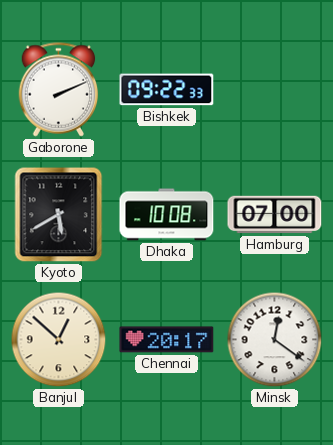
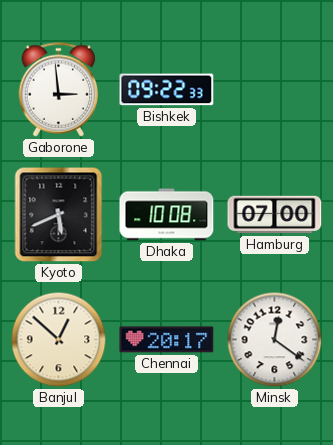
Gaborone: 2:11 -> 2:59 (59, 90)
Kyoto: 5:40 -> 5:41 (59, 215)
